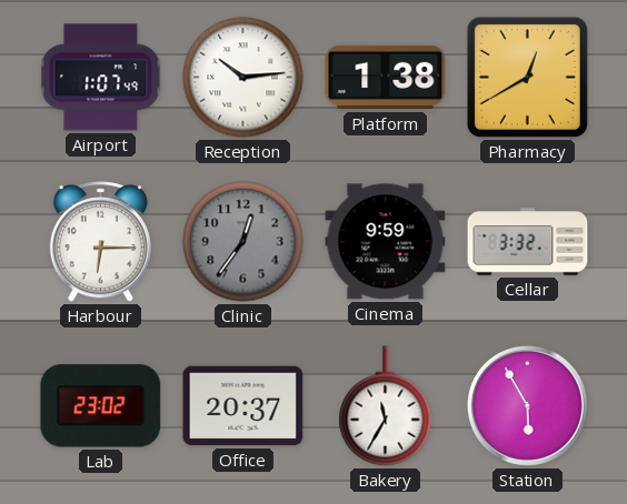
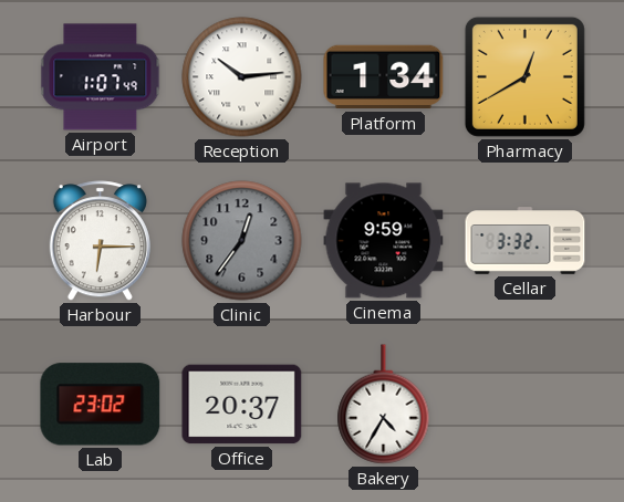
Platform: 1:38 -> 1:34 (384, 77)
Bakery: 11:35 -> 4:35 (384, 405)
Station: 5:55 -> none (527, 405)
